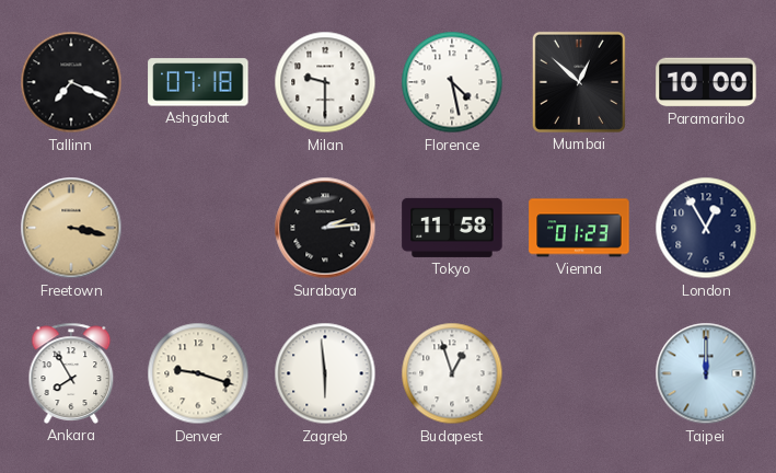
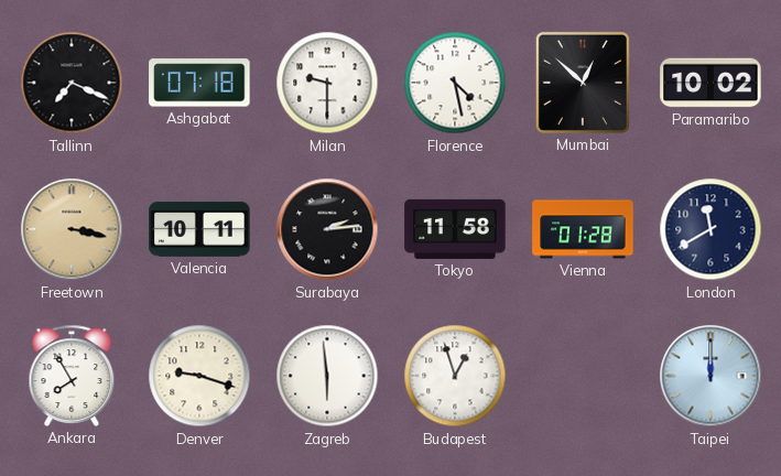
Paramaribo: 10:00 -> 10:02 (711, 83)
Valencia: none -> 10:11 (199, 229)
Vienna: 01:23 -> 01:28 (583, 229)
London: 12:55 -> 11:40 (711, 229)
